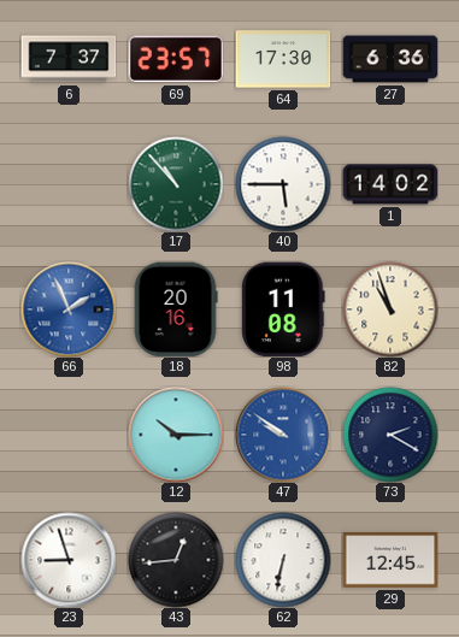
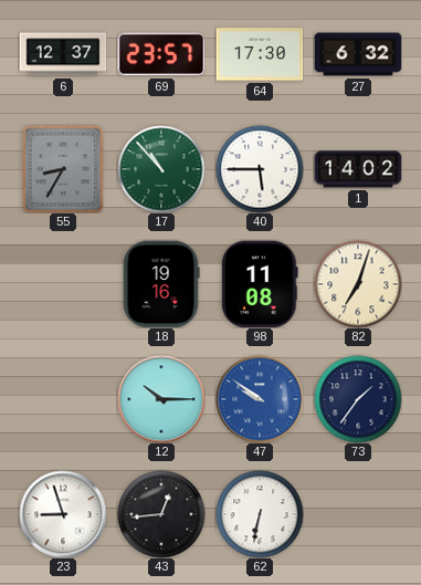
6: 7:37 -> 12:37 (63, 54)
27: 6:36 -> 6:32 (358, 54)
55: none -> 8:35 (63, 169)
66: 1:56 -> none (69, 309)
18: 20:16 -> 19:16 (161, 284)
82: 10:57 -> 7:03 (358, 284)
73: 2:20 -> 1:36 (358, 399)
29: 12:45 -> none (390, 560)
